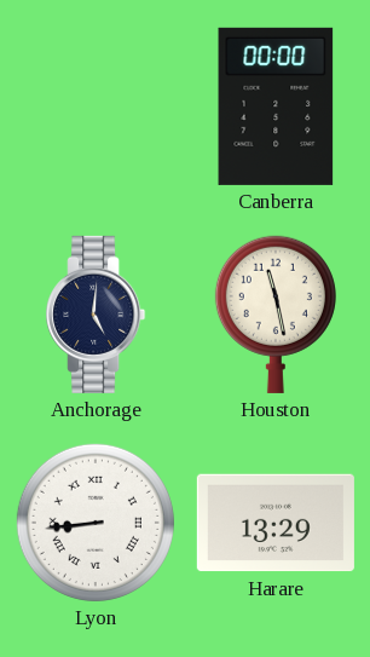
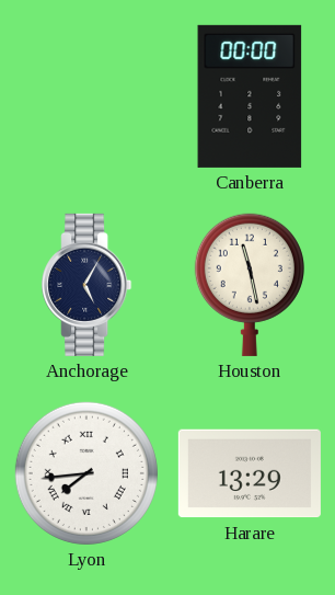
Anchorage: 5:01 -> 5:05 (86, 285)
Lyon: 8:44 -> 7:44 (86, 473)
